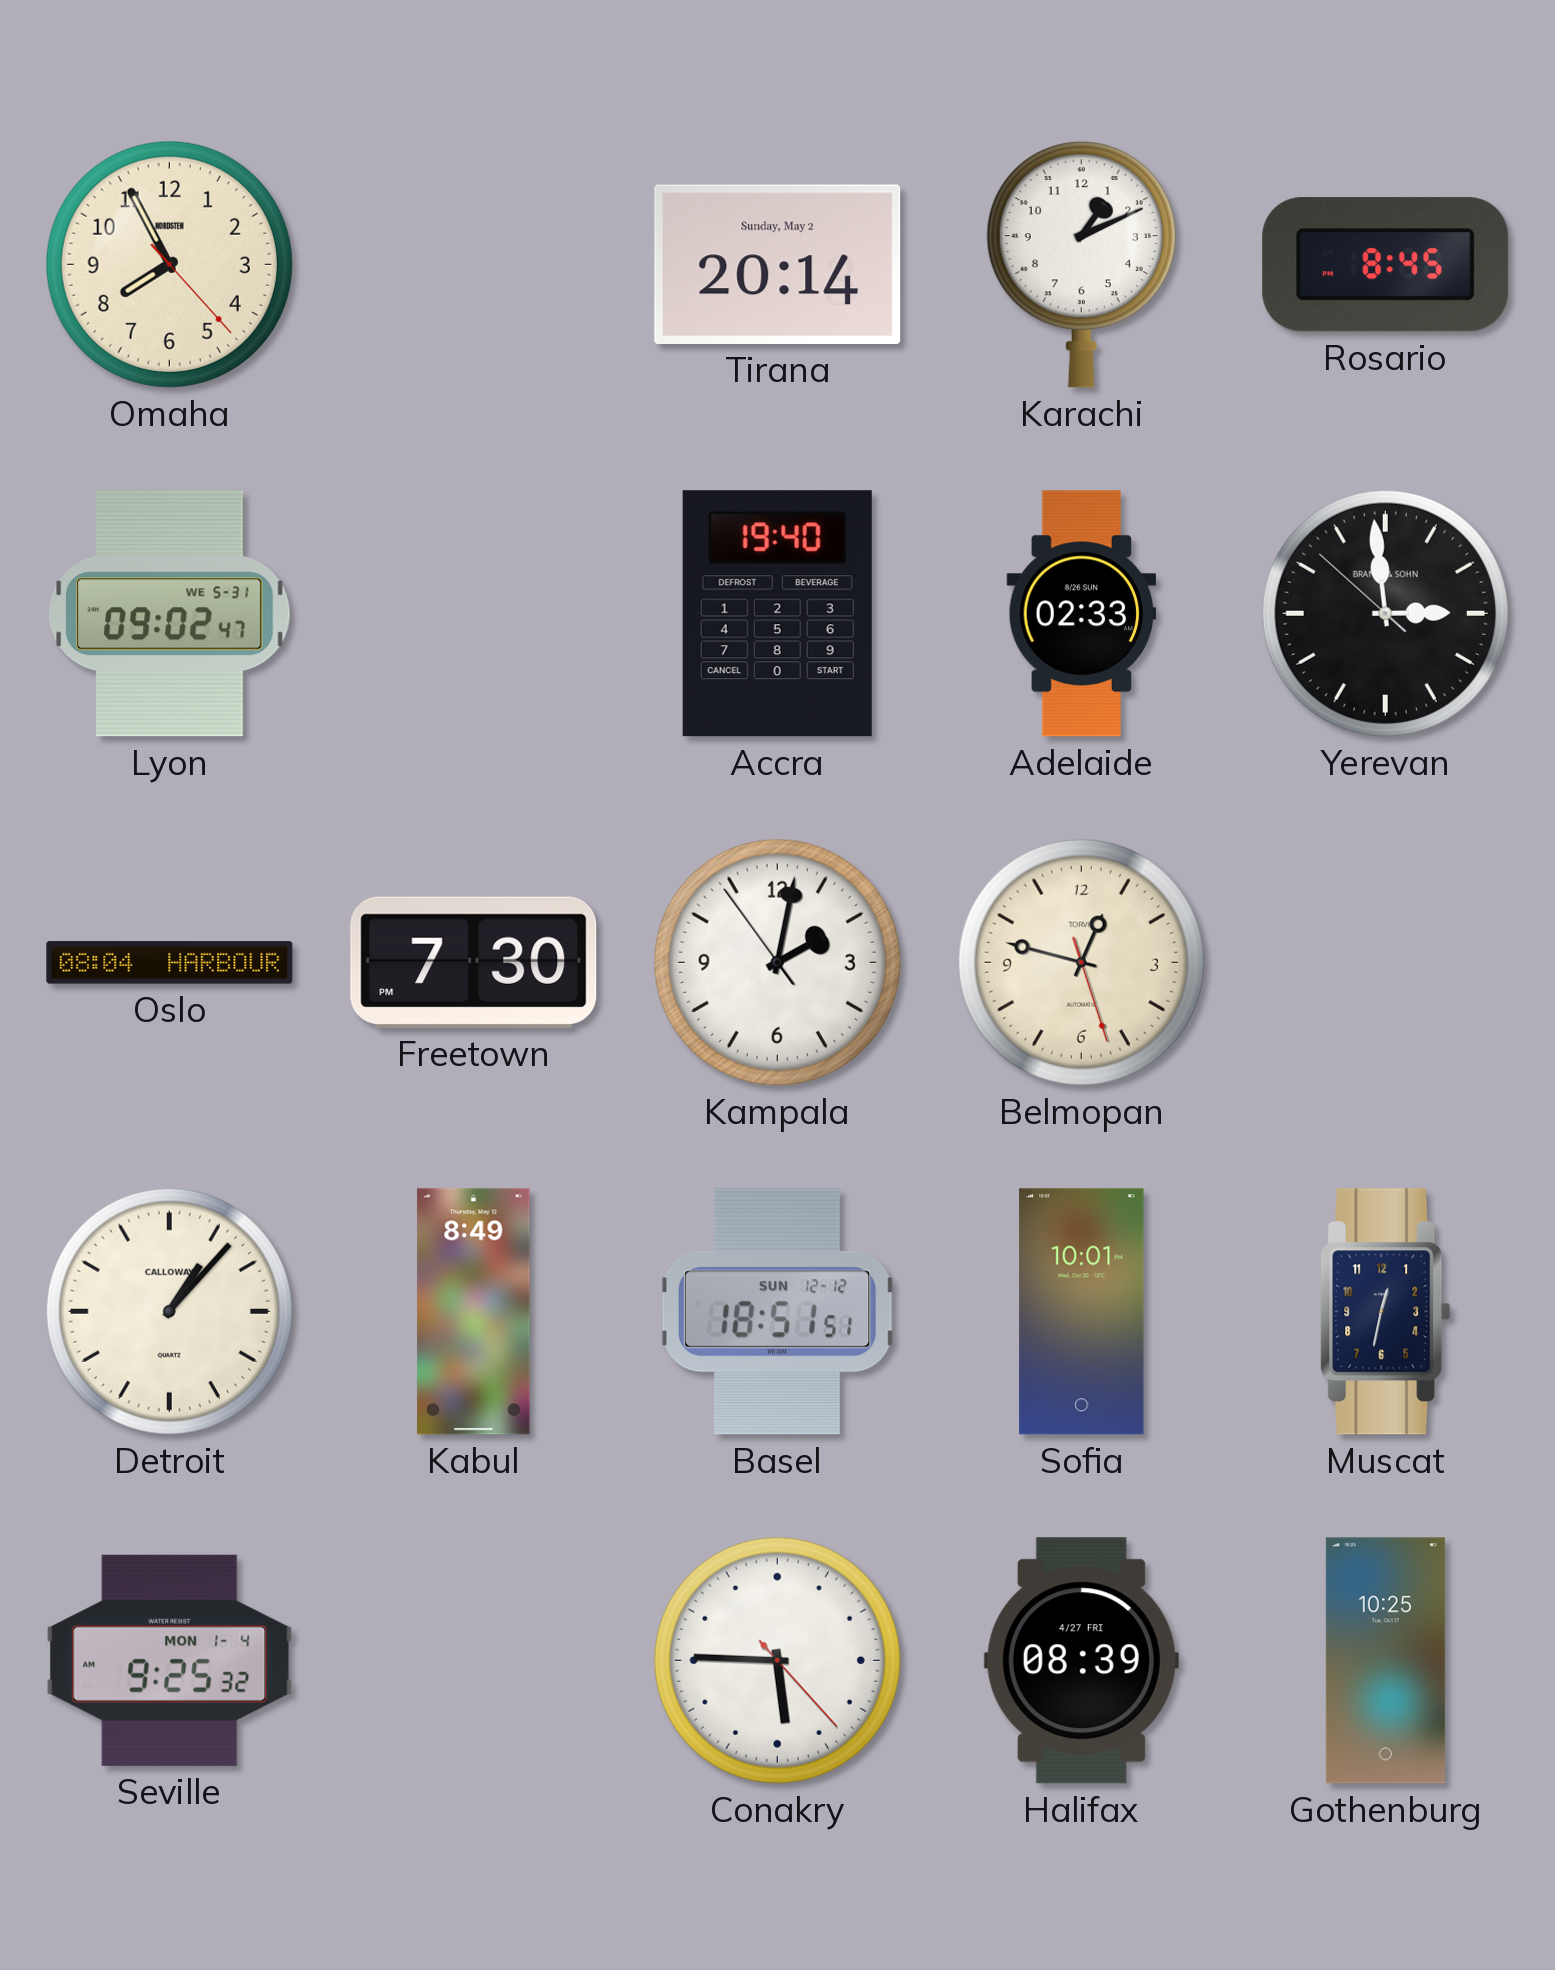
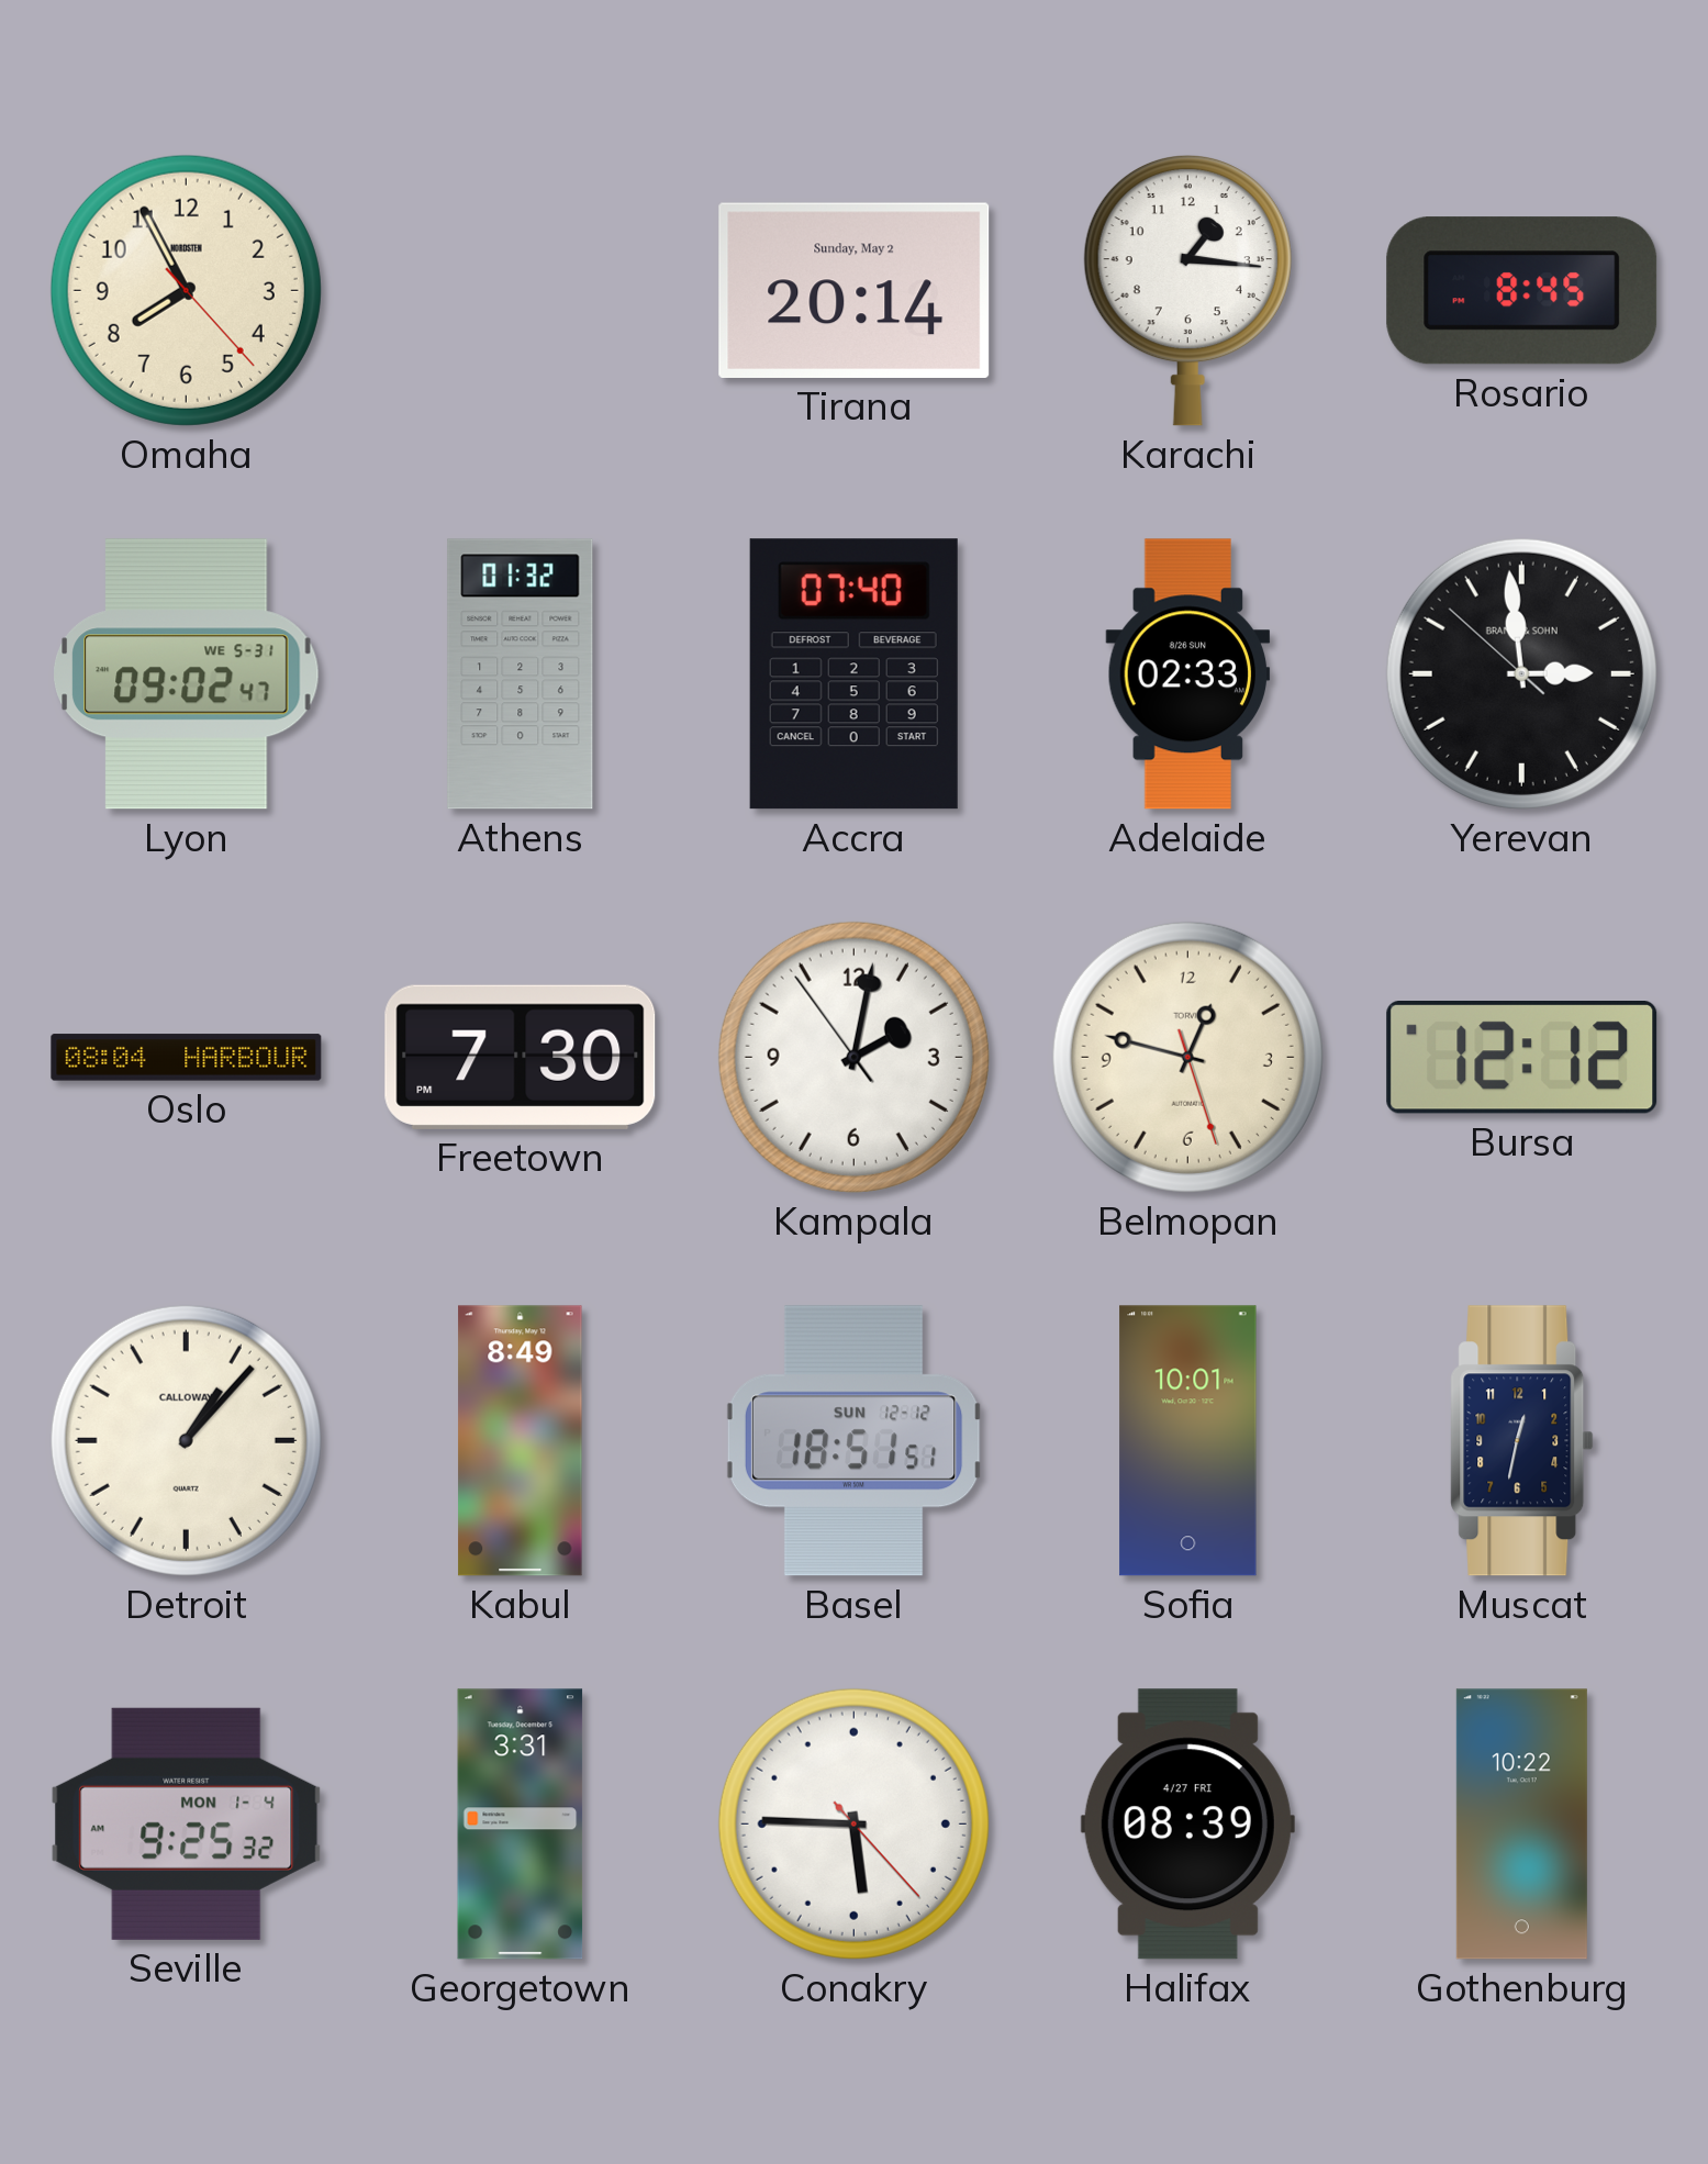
Karachi: 1:11 -> 1:16 (1187, 290)
Athens: none -> 01:32 (521, 674)
Accra: 19:40 -> 07:40 (853, 674)
Bursa: none -> 12:12 (1522, 1058)
Georgetown: none -> 3:31 (521, 1825)
Gothenburg: 10:25 -> 10:22 (1521, 1825)
